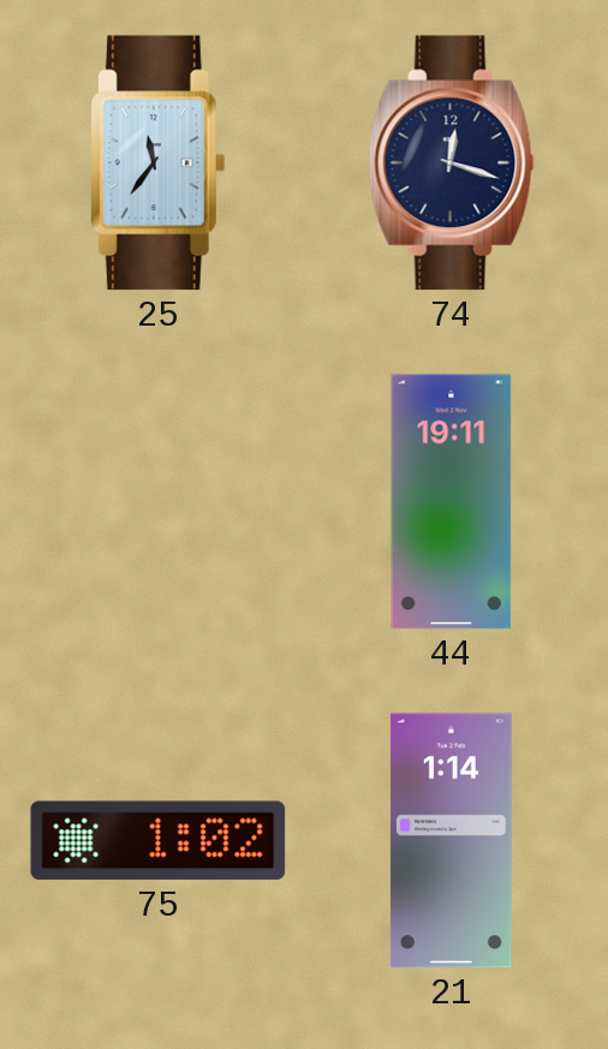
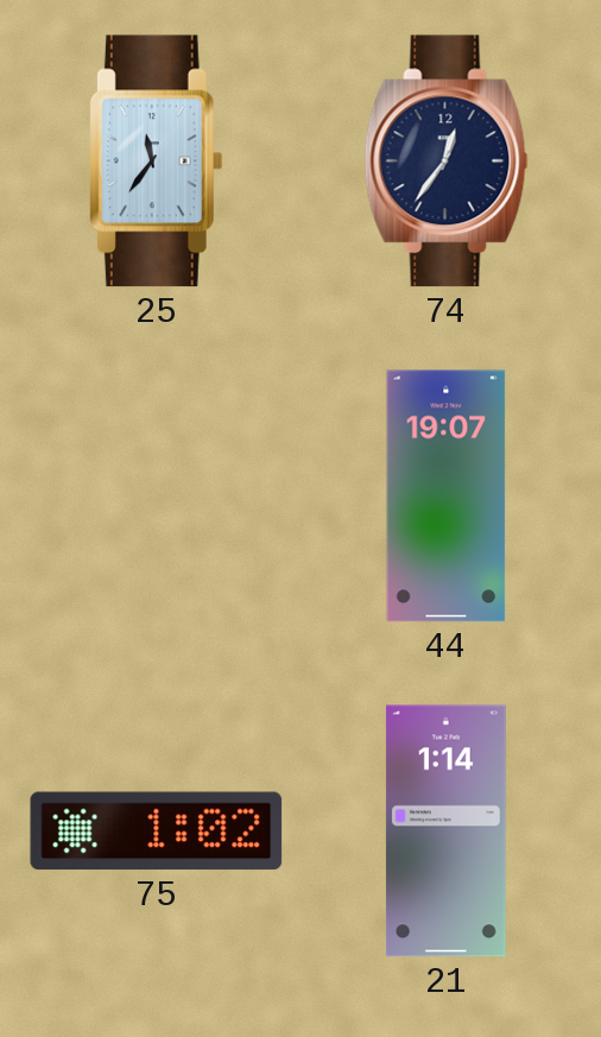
74: 12:18 -> 12:36 (447, 162)
44: 19:11 -> 19:07 (447, 497)
